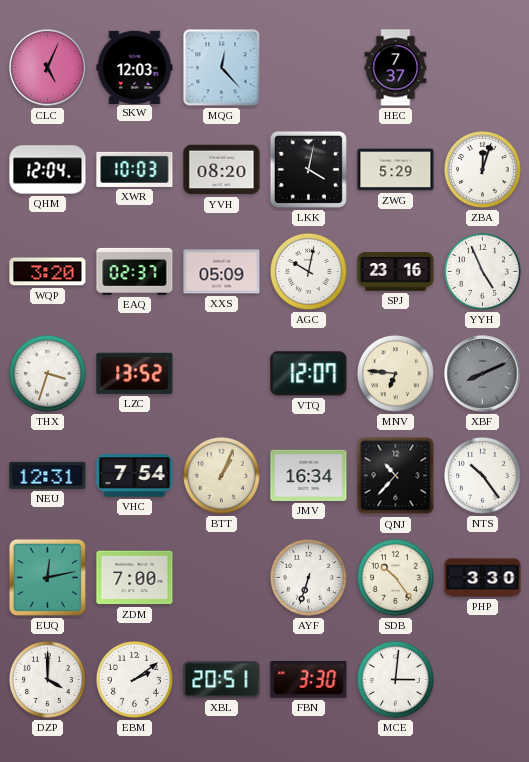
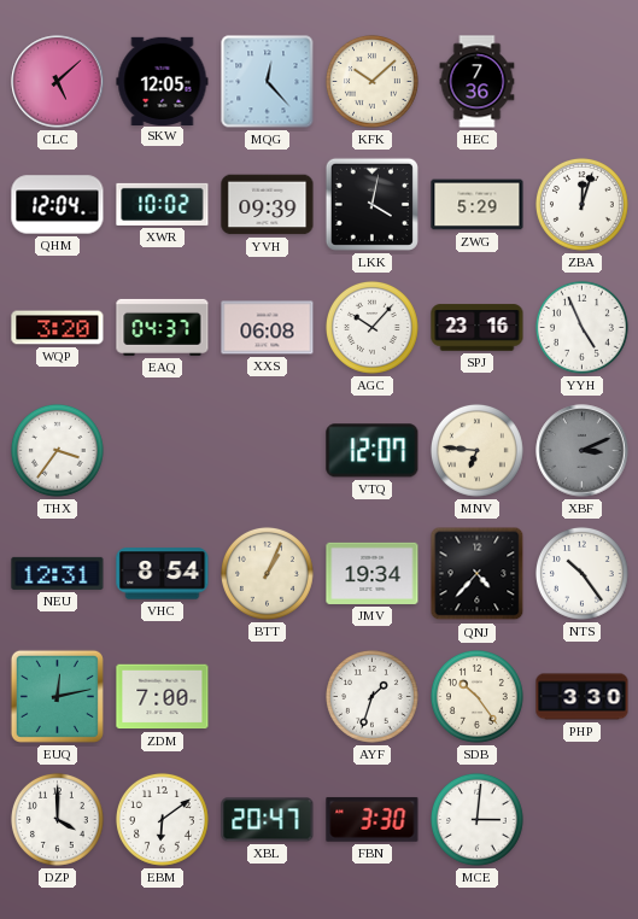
CLC: 5:04 -> 5:08 (58, 82)
SKW: 12:03 -> 12:05 (163, 81)
KFK: none -> 10:08 (371, 81)
HEC: 7:37 -> 7:36 (478, 82)
XWR: 10:03 -> 10:02 (163, 204)
YVH: 08:20 -> 09:39 (268, 205)
EAQ: 02:37 -> 04:37 (163, 327)
XXS: 05:09 -> 06:08 (268, 328)
AGC: 10:02 -> 10:07 (371, 327)
THX: 3:33 -> 3:36 (57, 450)
LZC: 13:52 -> none (135, 373)
XBF: 8:11 -> 3:11 (583, 451)
VHC: 7:54 -> 8:54 (163, 574)
JMV: 16:34 -> 19:34 (373, 573)
QNJ: 10:37 -> 4:37 (478, 574)
AYF: 6:33 -> 1:33 (371, 696)
EBM: 2:09 -> 6:09 (162, 819)
XBL: 20:51 -> 20:47 (268, 820)
